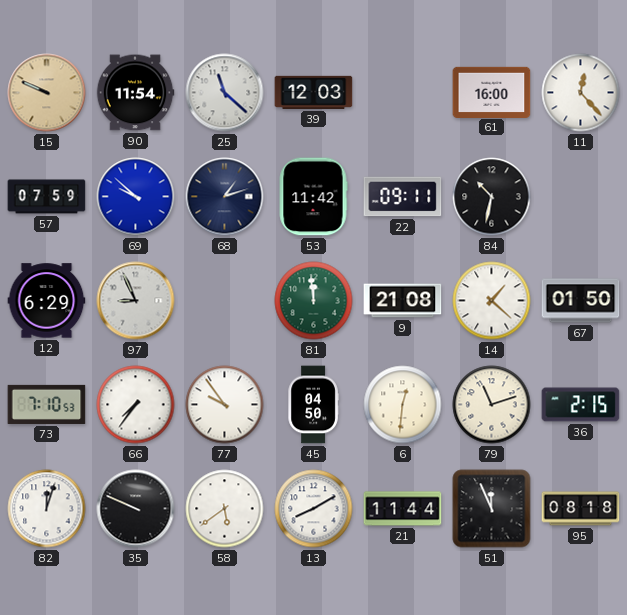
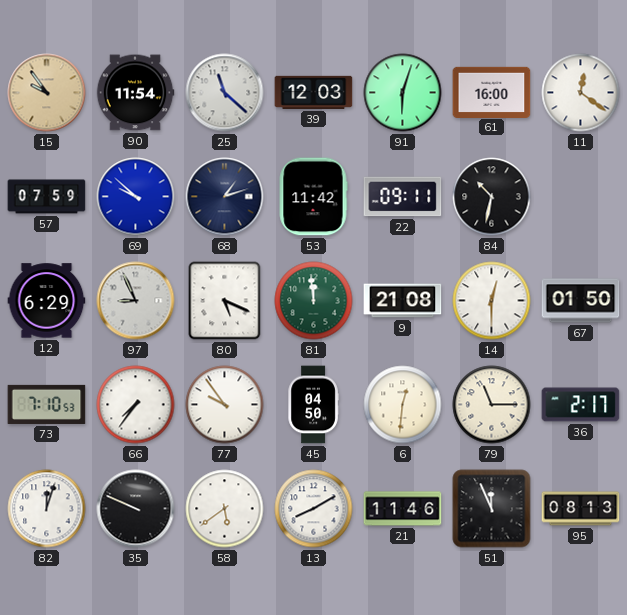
15: 9:49 -> 9:54 (47, 93)
91: none -> 6:03 (403, 93)
11: 12:23 -> 12:21 (581, 93)
80: none -> 5:19 (225, 301)
14: 1:22 -> 12:30 (492, 301)
79: 11:12 -> 11:15 (492, 405)
36: 2:15 -> 2:17 (581, 405)
21: 11:44 -> 11:46 (403, 509)
95: 08:18 -> 08:13 (581, 509)
